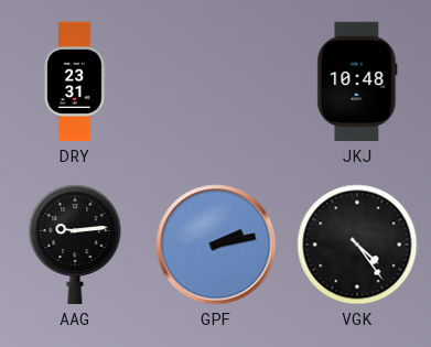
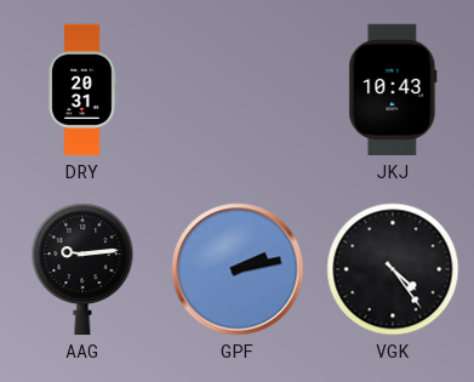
DRY: 23:31 -> 20:31 (82, 90)
JKJ: 10:48 -> 10:43 (393, 90)
